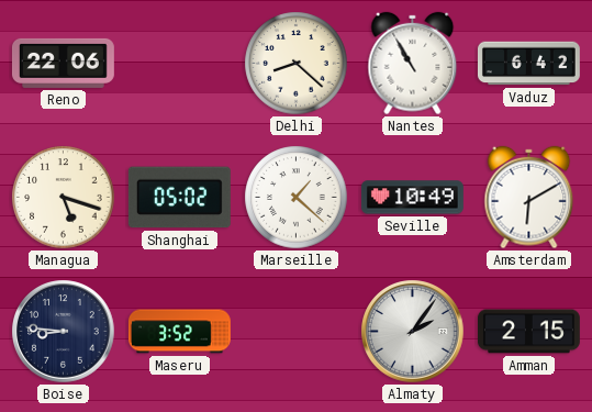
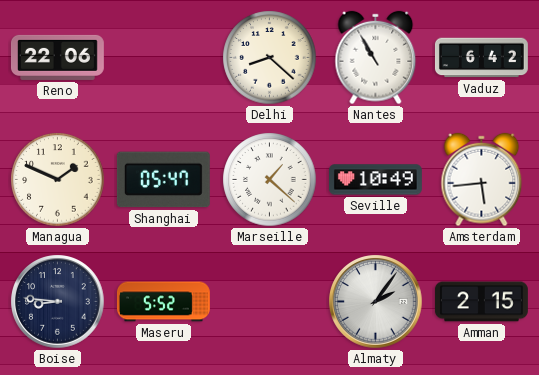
Managua: 5:18 -> 1:49 (58, 180)
Shanghai: 05:02 -> 05:47 (163, 180)
Amsterdam: 6:10 -> 5:44 (482, 180)
Maseru: 3:52 -> 5:52 (163, 302)
